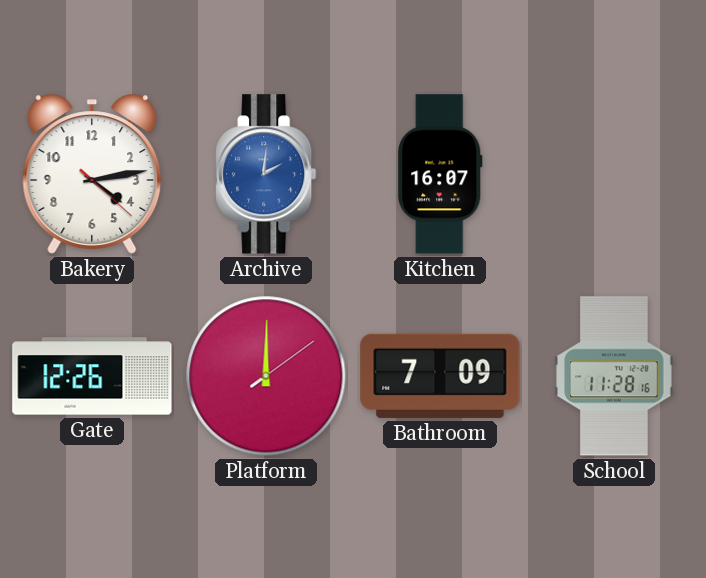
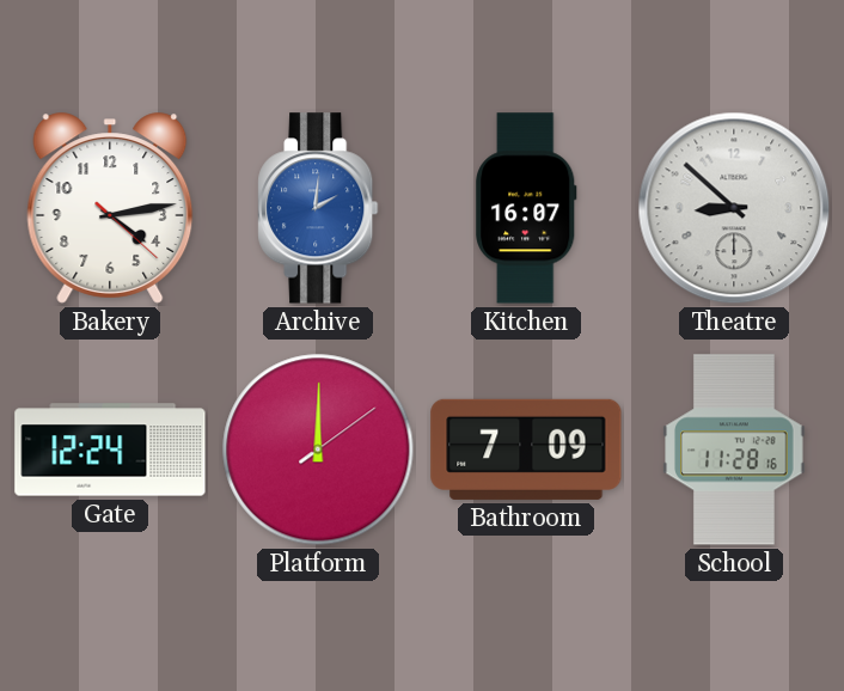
Theatre: none -> 8:52 (734, 208)
Gate: 12:26 -> 12:24 (110, 450)
